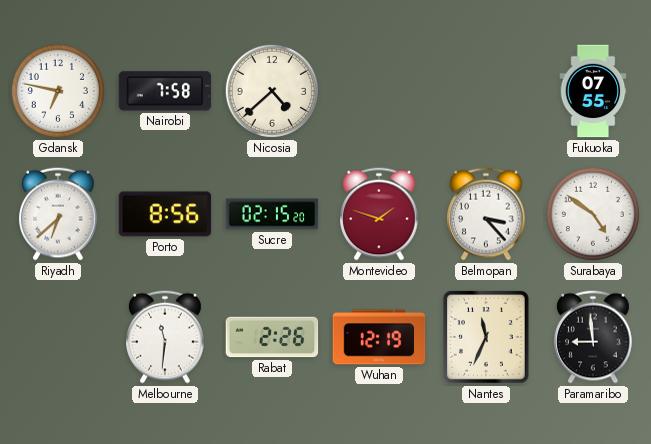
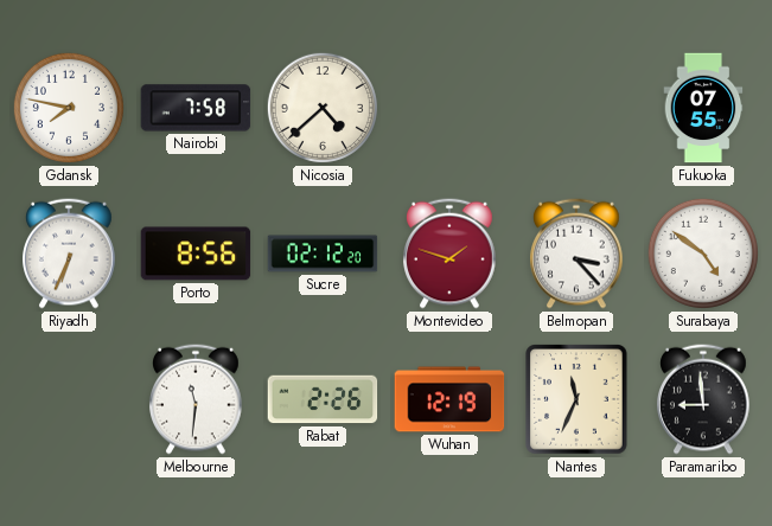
Gdansk: 6:47 -> 7:47 (69, 108)
Riyadh: 6:38 -> 6:34 (70, 254)
Sucre: 02:15 -> 02:12 (323, 254)
